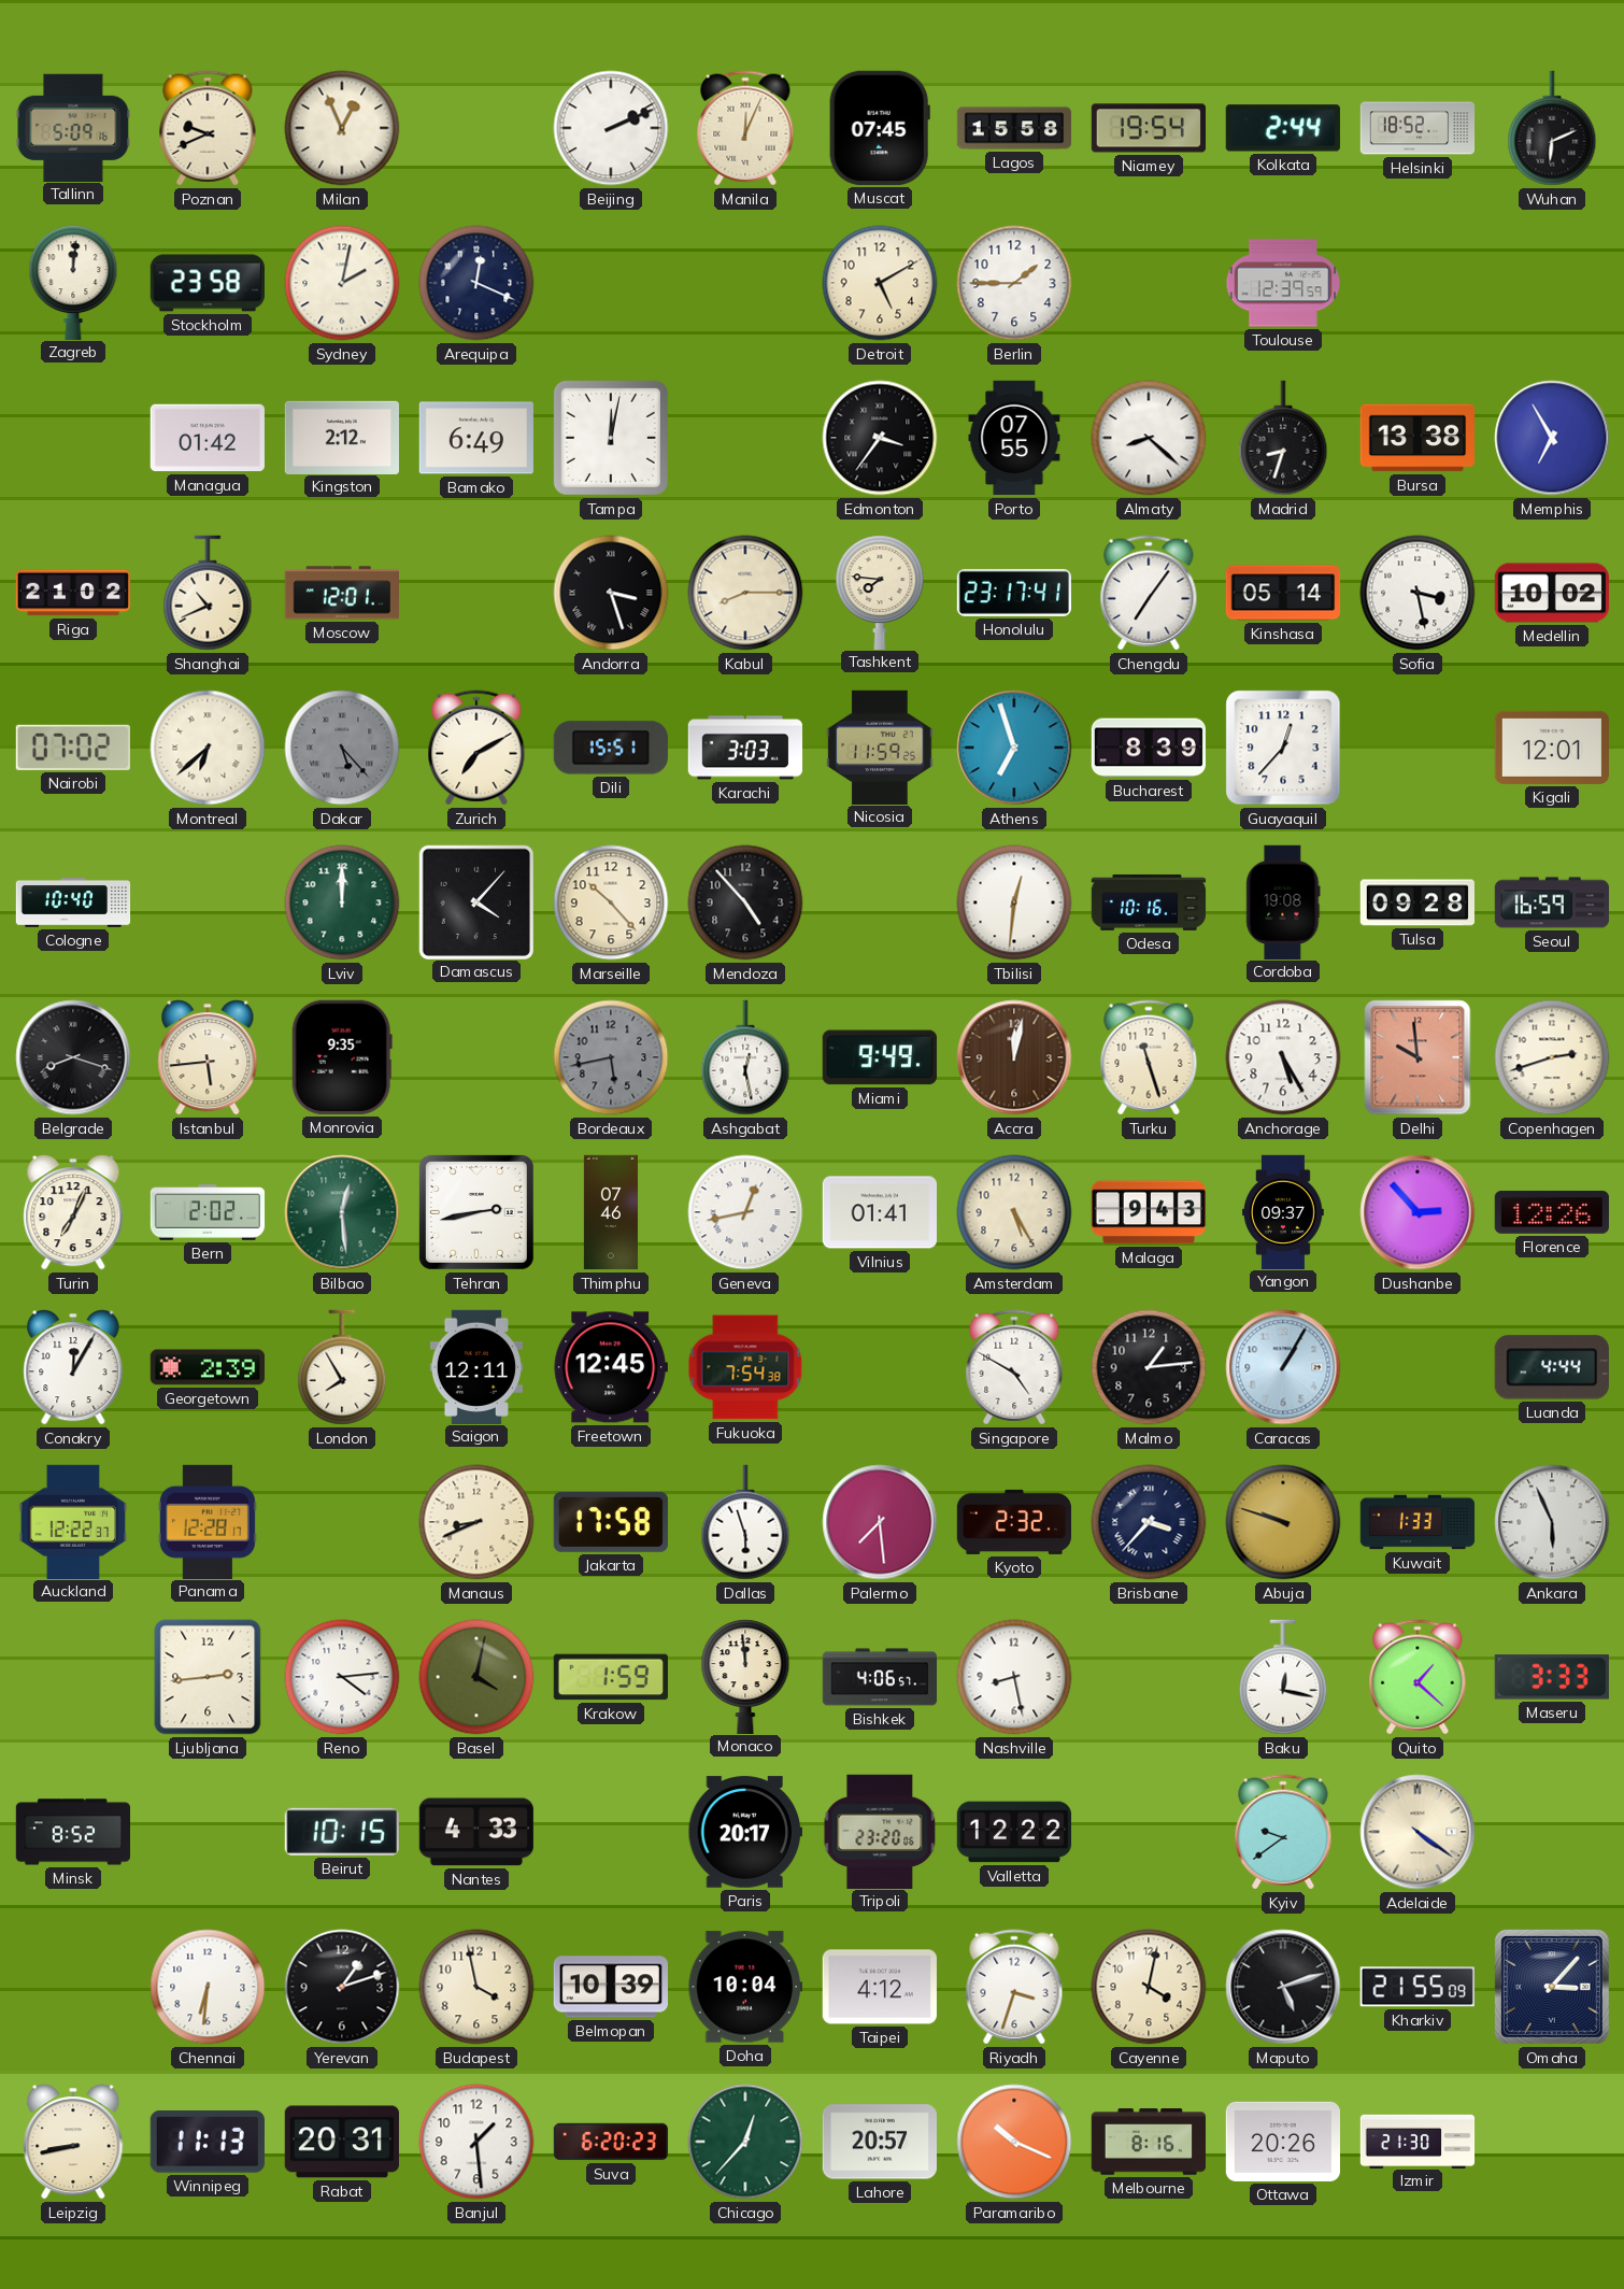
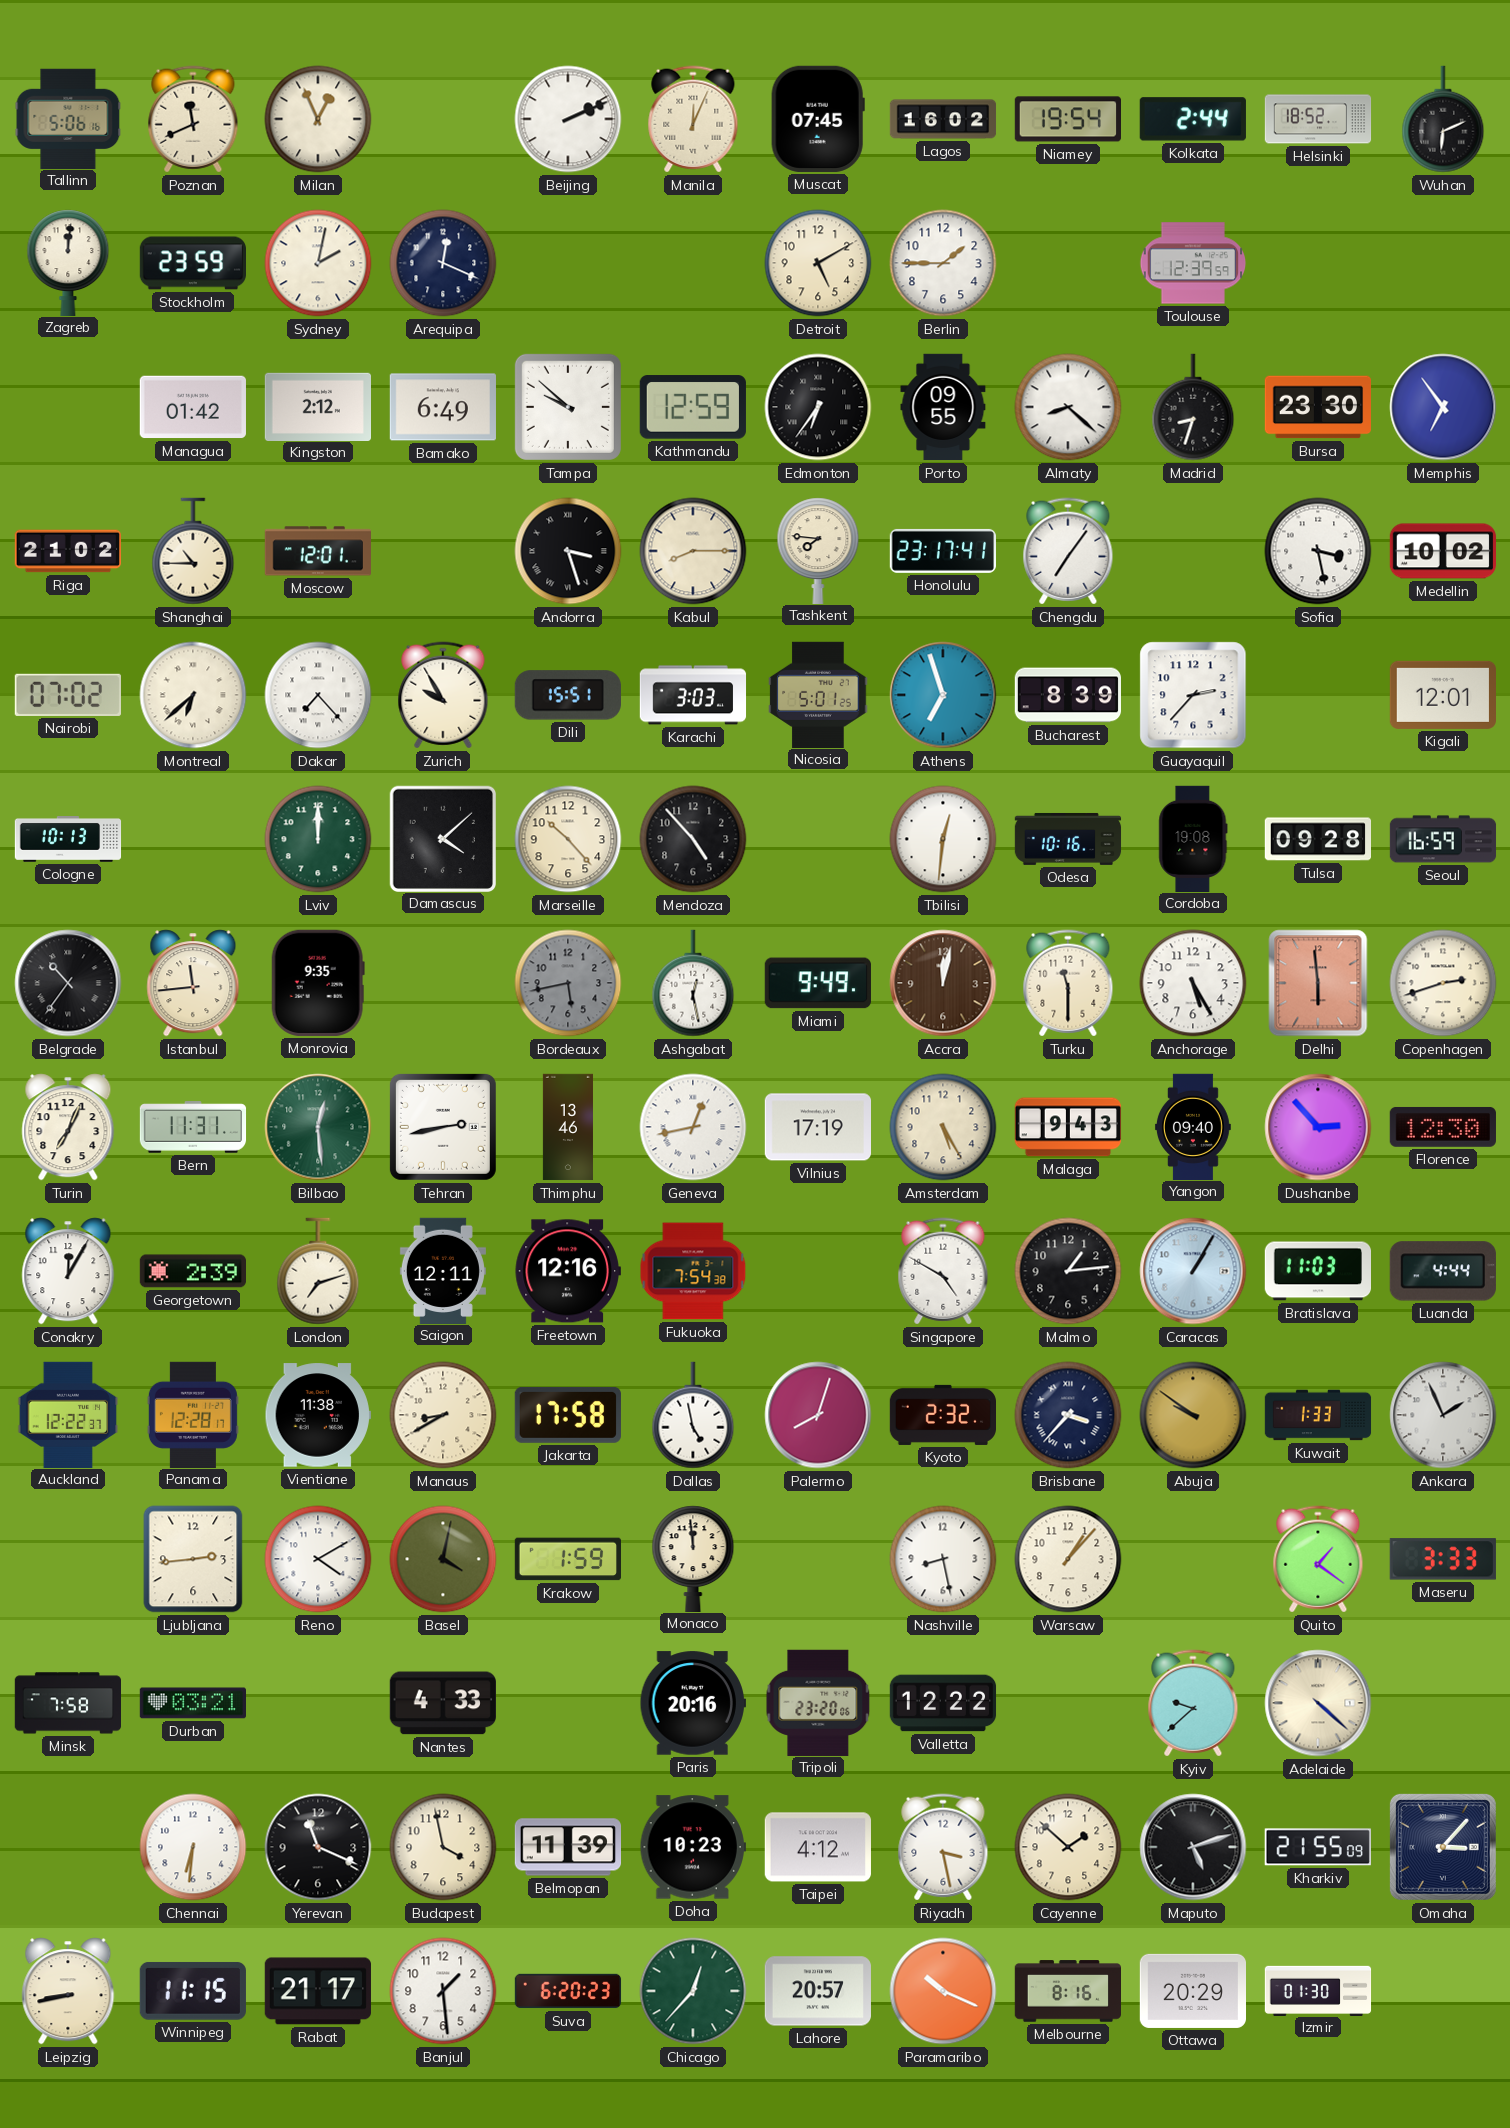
Tallinn: 5:09 -> 5:06 (68, 118)
Poznan: 9:41 -> 11:41 (193, 119)
Lagos: 15:58 -> 16:02 (943, 119)
Stockholm: 23:58 -> 23:59 (192, 263)
Tampa: 12:02 -> 9:52 (568, 407)
Kathmandu: none -> 12:59 (693, 407)
Edmonton: 3:36 -> 6:36 (818, 407)
Porto: 07:55 -> 09:55 (943, 407)
Bursa: 13:38 -> 23:30 (1317, 407)
Memphis: 6:55 -> 6:54 (1443, 407)
Shanghai: 10:41 -> 10:45 (193, 551)
Kinshasa: 05:14 -> none (1283, 593)
Dakar: 5:23 -> 7:23 (318, 695)
Dakar dial: grey -> white (318, 695)
Zurich: 7:10 -> 9:55 (443, 695)
Nicosia: 11:59 -> 5:01 (818, 694)
Guayaquil: 12:37 -> 2:37 (1193, 695)
Cologne: 10:40 -> 10:13 (68, 840)
Damascus: 4:07 -> 4:08 (442, 838)
Belgrade: 8:18 -> 10:36 (68, 983)
Istanbul: 5:44 -> 11:44 (193, 983)
Turku: 11:27 -> 11:30 (1068, 983)
Delhi: 9:59 -> 5:59 (1318, 983)
Bern: 2:02 -> 11:31 (193, 1127)
Thimphu: 07:46 -> 13:46 (568, 1127)
Vilnius: 01:41 -> 17:19 (817, 1127)
Yangon: 09:37 -> 09:40 (1193, 1126)
Florence: 12:26 -> 12:30 (1443, 1127)
London: 7:55 -> 7:12 (318, 1271)
Freetown: 12:45 -> 12:16 (568, 1271)
Bratislava: none -> 11:03 (1317, 1271)
Vientiane: none -> 11:38 (317, 1415)
Manaus: 8:41 -> 8:40 (443, 1415)
Dallas: 5:57 -> 4:58 (693, 1415)
Palermo: 7:29 -> 8:03 (818, 1415)
Abuja: 9:48 -> 9:51 (1193, 1415)
Ankara: 5:56 -> 1:56 (1443, 1415)
Reno: 4:14 -> 4:10 (318, 1559)
Bishkek: 4:06 -> none (880, 1677)
Warsaw: none -> 1:07 (1068, 1559)
Baku: 12:17 -> none (1283, 1677)
Quito: 1:22 -> 1:21 (1318, 1559)
Minsk: 8:52 -> 7:58 (67, 1703)
Durban: none -> 03:21 (192, 1703)
Beirut: 10:15 -> none (342, 1832)
Paris: 20:17 -> 20:16 (692, 1703)
Kyiv: 9:39 -> 9:38 (1193, 1703)
Adelaide: 4:21 -> 4:22 (1318, 1703)
Yerevan: 1:12 -> 11:19 (318, 1847)
Belmopan: 10:39 -> 11:39 (567, 1847)
Doha: 10:04 -> 10:23 (692, 1847)
Riyadh: 3:33 -> 3:28 (943, 1847)
Cayenne: 4:02 -> 1:52 (1068, 1847)
Winnipeg: 11:13 -> 11:15 (193, 1991)
Rabat: 20:31 -> 21:17 (318, 1991)
Ottawa: 20:26 -> 20:29 (1192, 1991)
Izmir: 21:30 -> 01:30 (1318, 1990)
